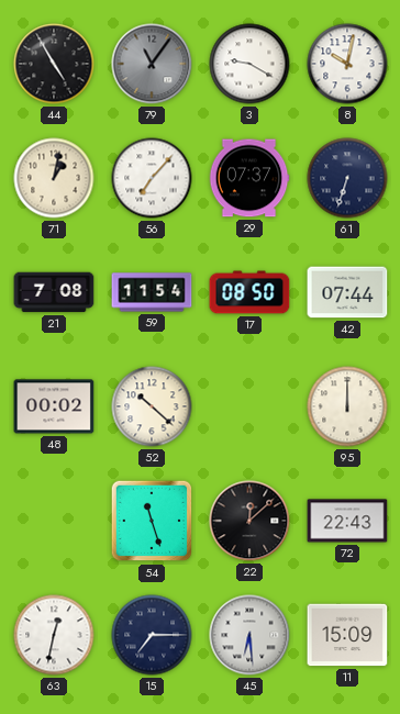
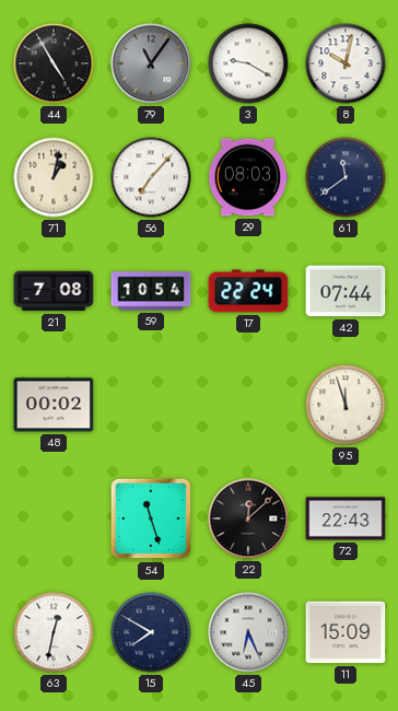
29: 07:37 -> 08:03 (248, 177)
61: 6:33 -> 11:39 (346, 177)
59: 11:54 -> 10:54 (151, 291)
17: 08:50 -> 22:24 (248, 291)
52: 10:22 -> none (152, 406)
95: 12:00 -> 11:57 (346, 405)
15: 7:15 -> 7:50 (151, 632)
45: 6:29 -> 6:26 (248, 632)
